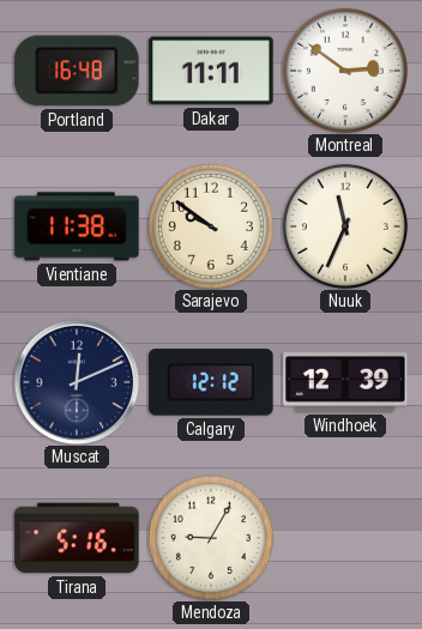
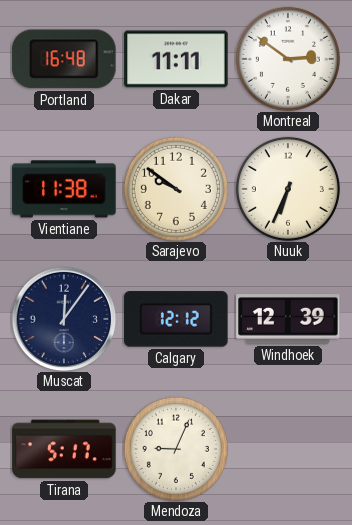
Nuuk: 11:34 -> 6:34 (288, 189)
Muscat: 12:11 -> 12:06 (64, 319)
Tirana: 5:16 -> 5:17 (64, 449)
Mendoza: 9:05 -> 9:04 (176, 449)
